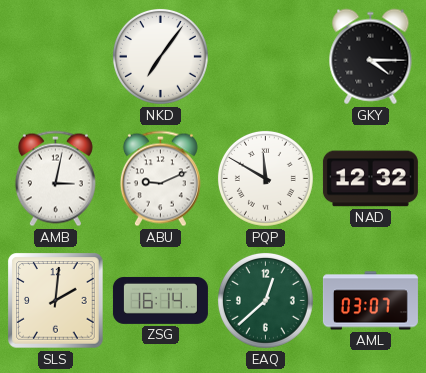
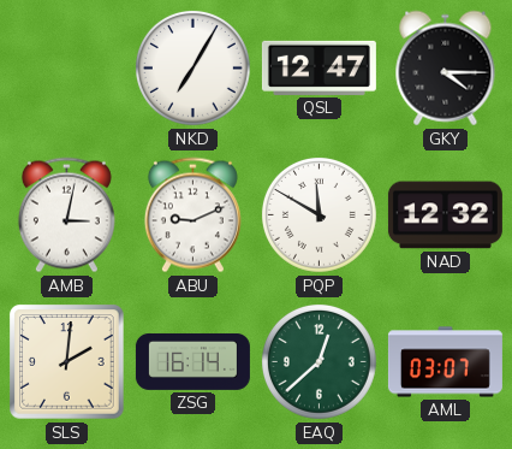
NKD: 7:06 -> 7:05 (192, 67)
QSL: none -> 12:47 (318, 67)
